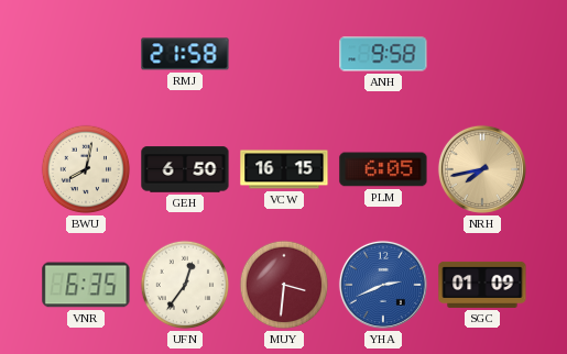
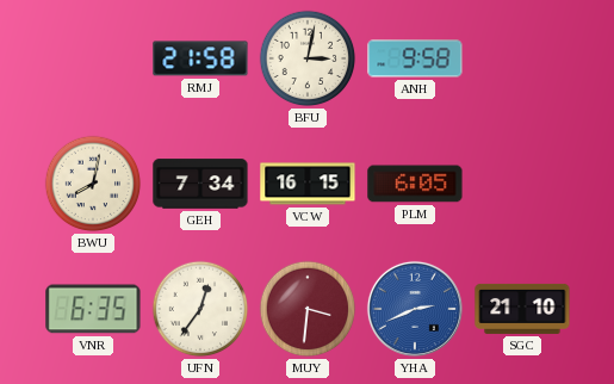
BFU: none -> 3:02 (308, 58)
GEH: 6:50 -> 7:34 (200, 184)
NRH: 7:43 -> none (482, 169)
SGC: 01:09 -> 21:10 (522, 309)
